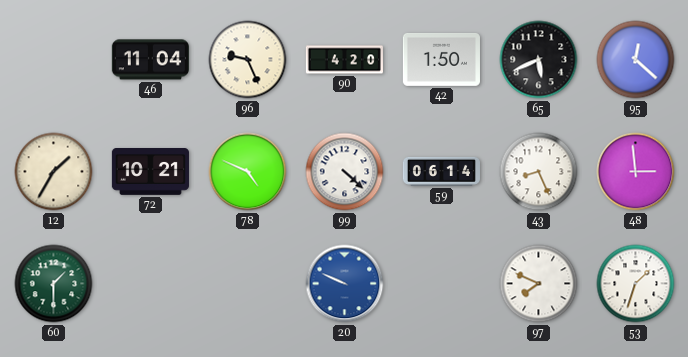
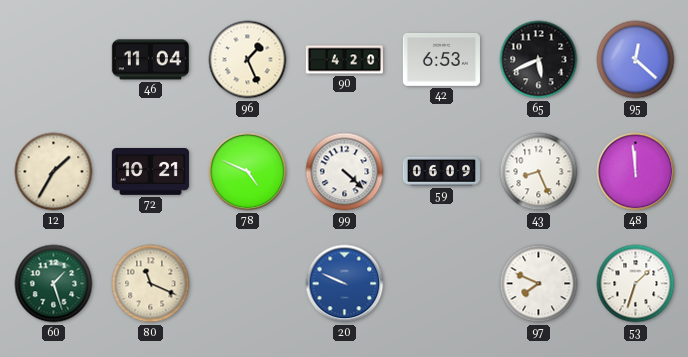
96: 9:26 -> 1:26 (248, 60)
42: 1:50 -> 6:53 (441, 60)
59: 06:14 -> 06:09 (441, 171)
48: 2:59 -> 11:59 (636, 172)
60: 1:30 -> 1:27 (54, 284)
80: none -> 11:19 (151, 284)
